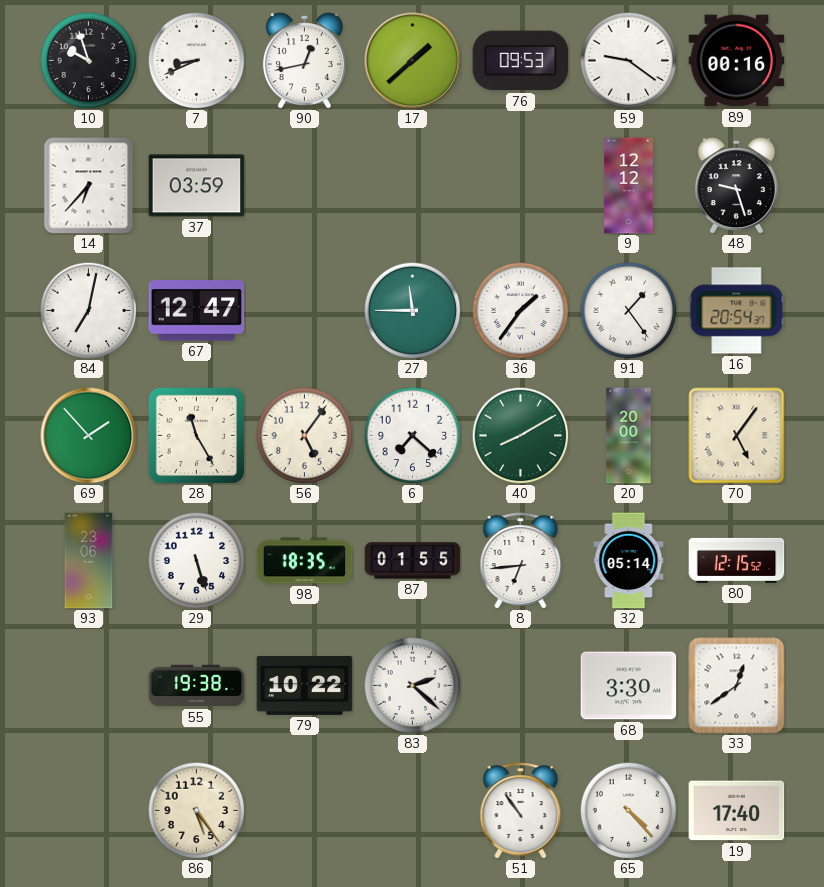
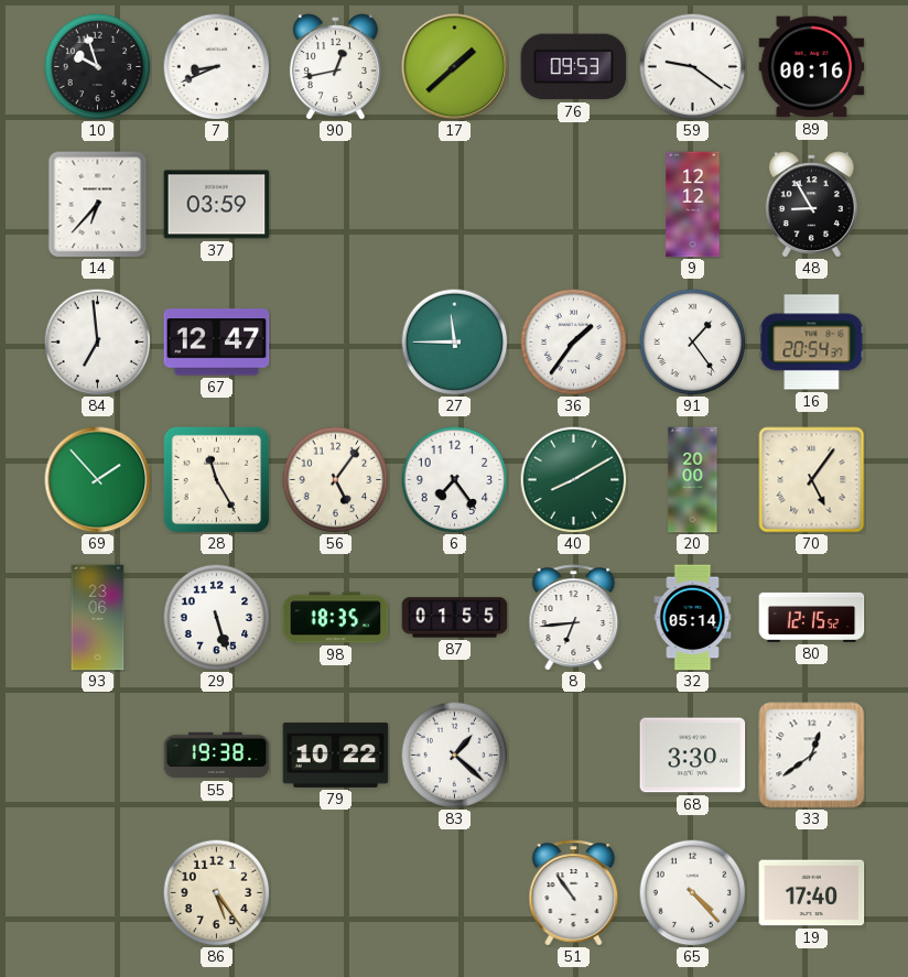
48: 9:27 -> 8:55 (811, 205)
84: 7:02 -> 6:59 (97, 341)
6: 7:22 -> 7:24 (454, 479)
83: 2:22 -> 1:22 (454, 755)
